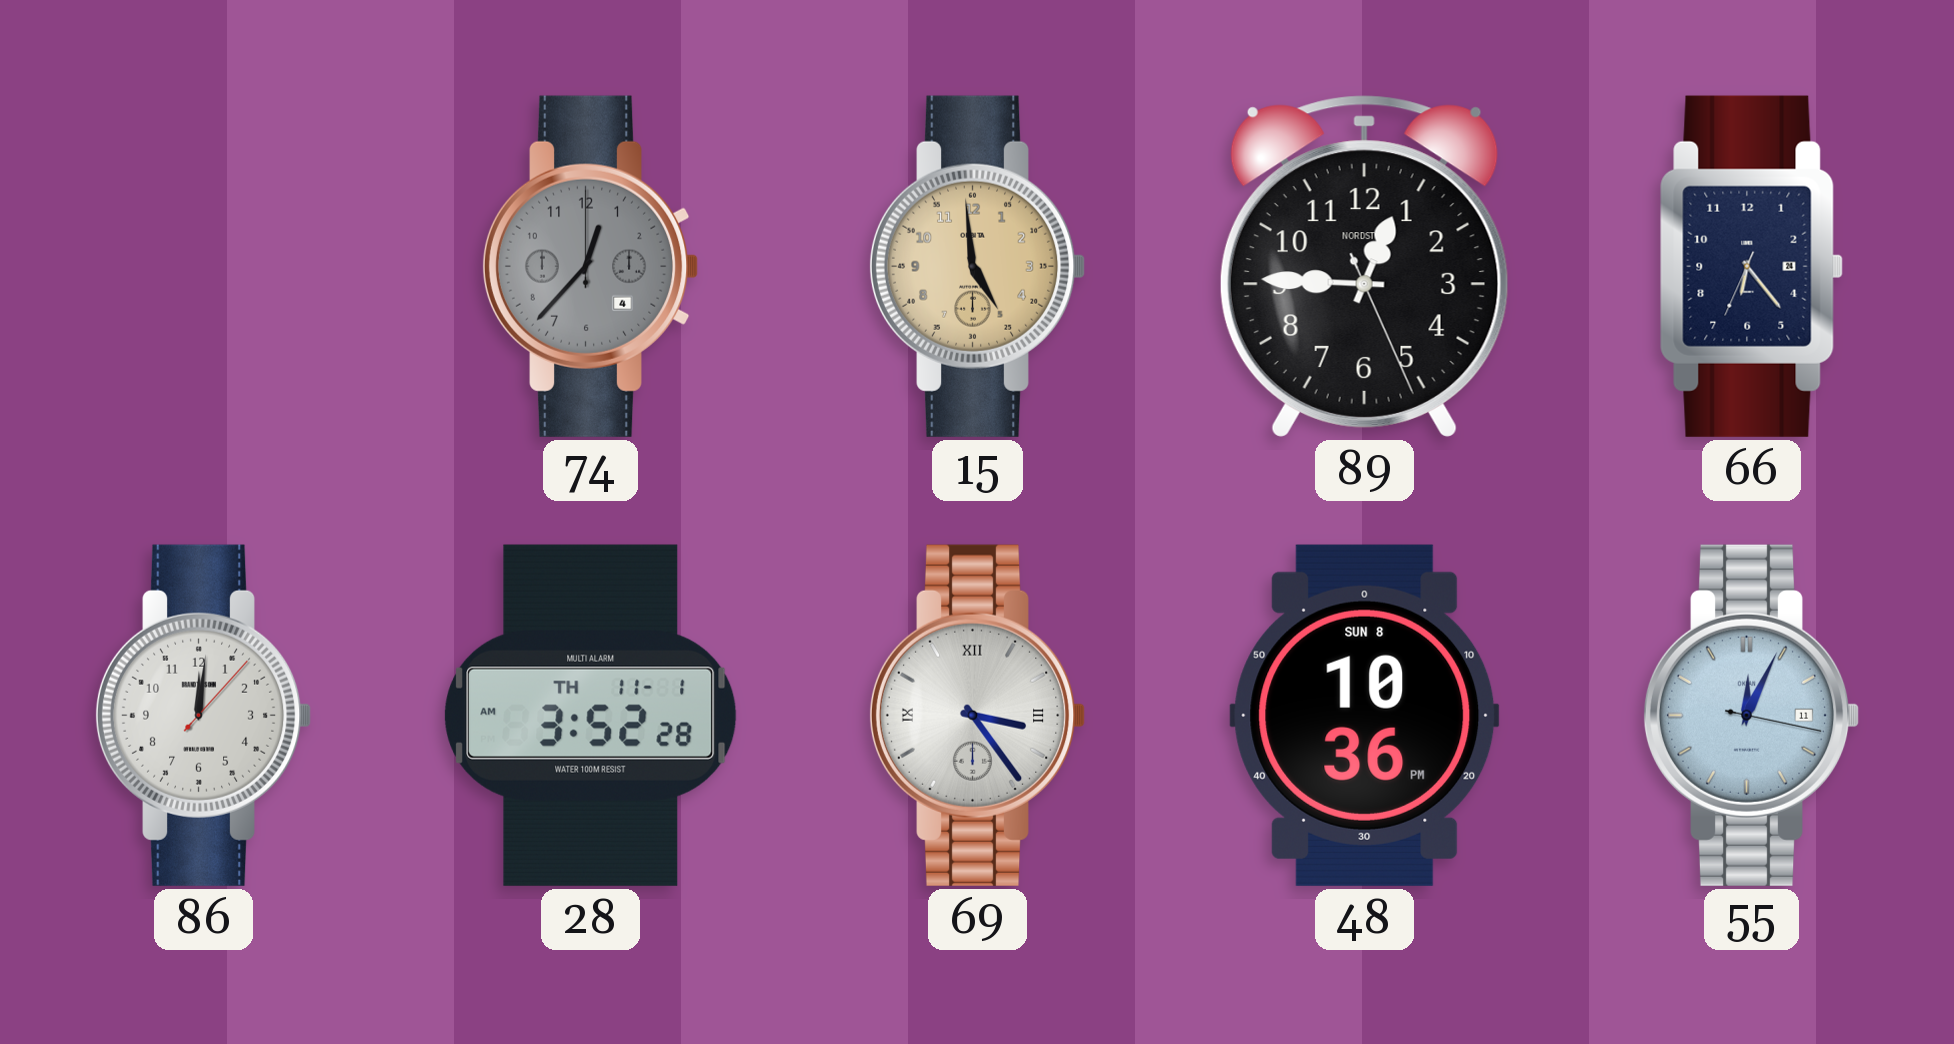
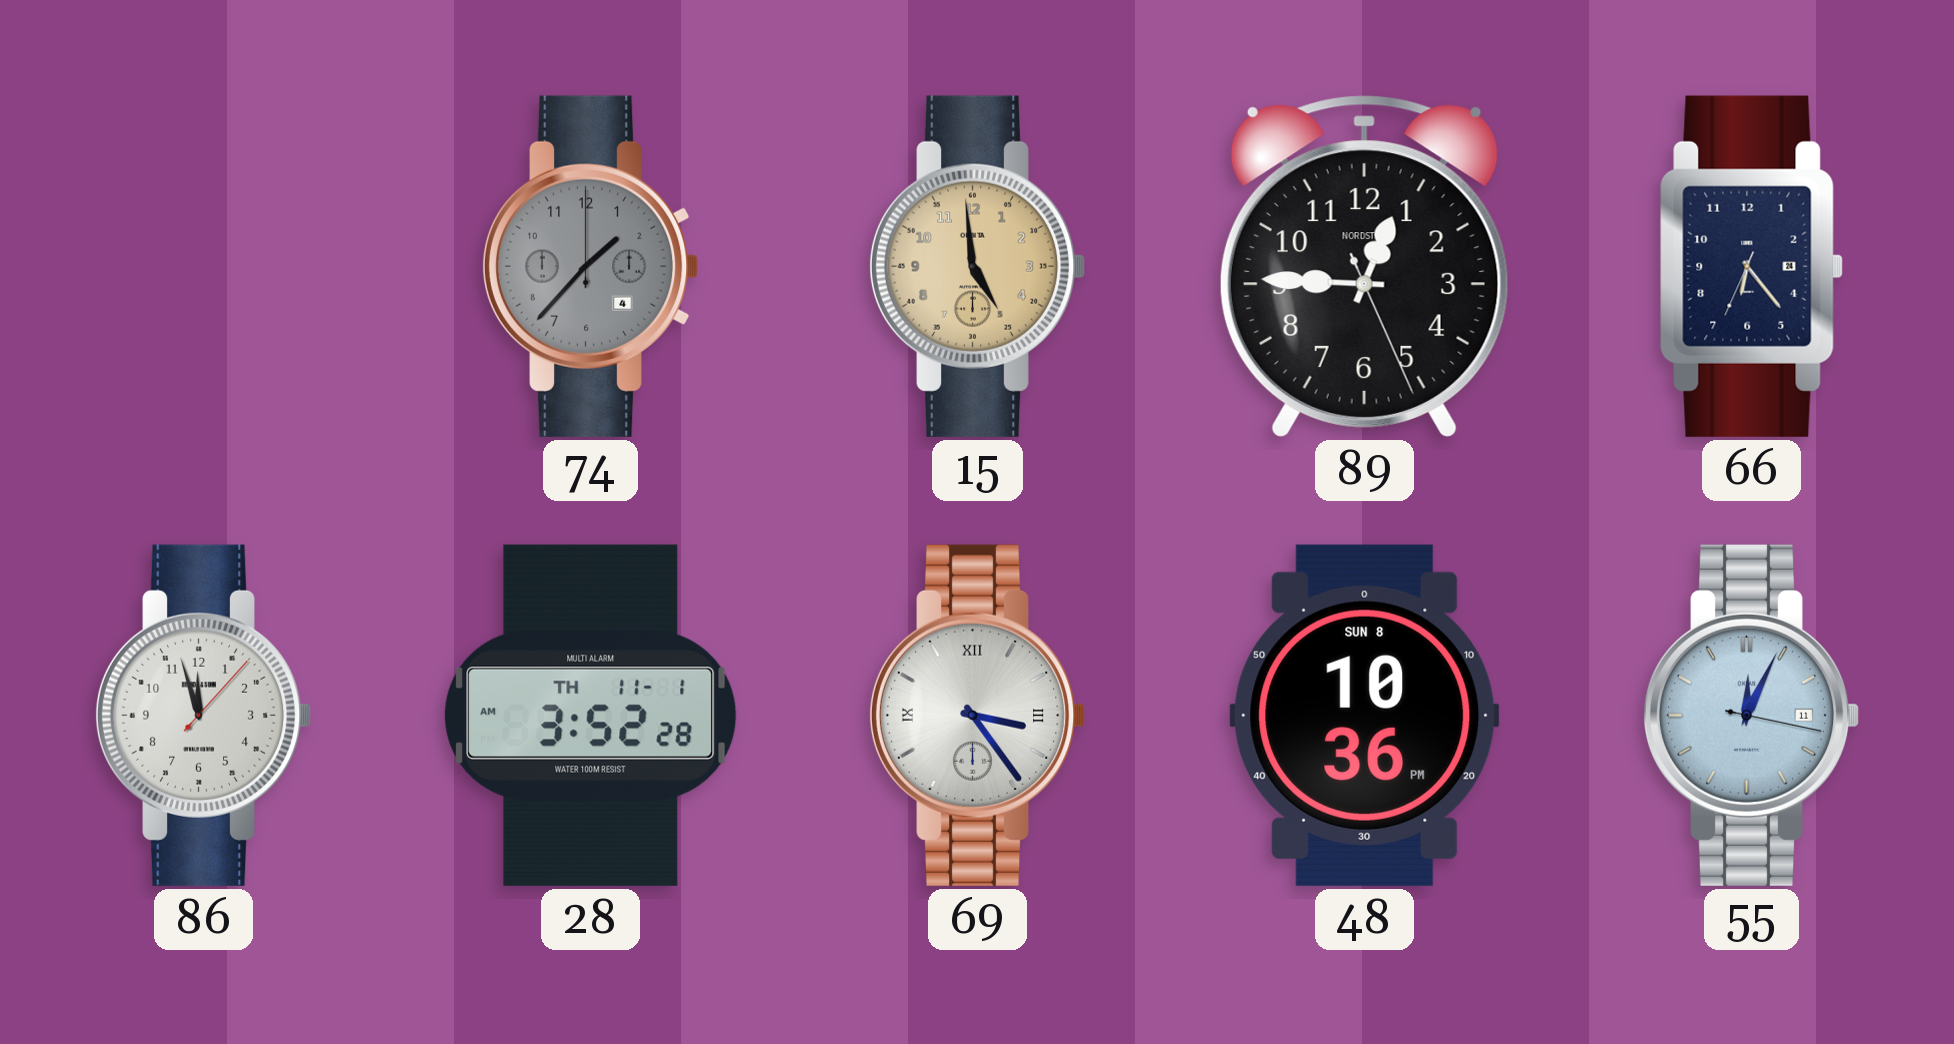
74: 12:37 -> 1:37 (590, 266)
86: 12:01 -> 11:57 (203, 715)
